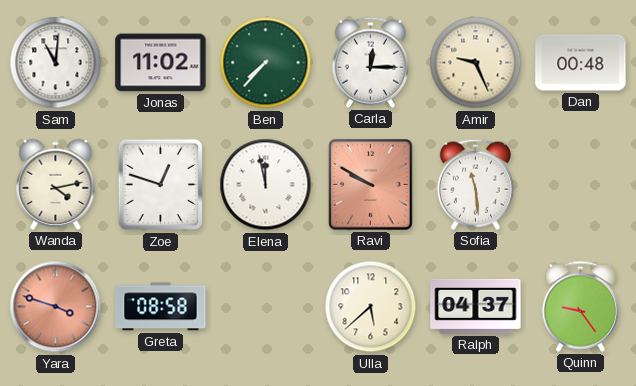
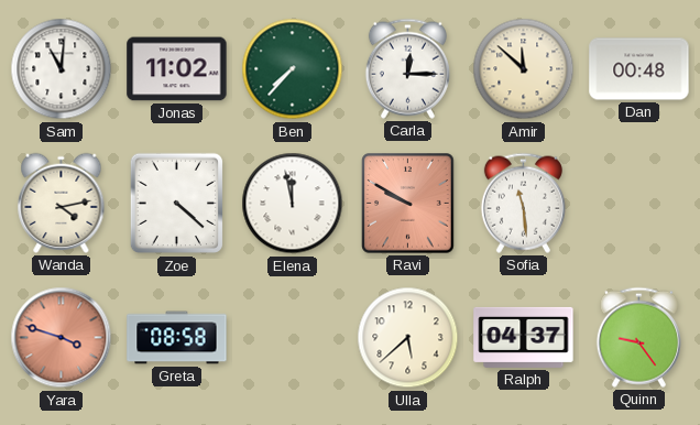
Amir: 9:26 -> 11:52 (524, 69)
Zoe: 12:48 -> 4:22 (176, 204)
